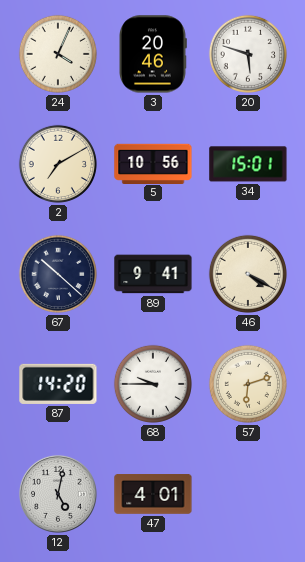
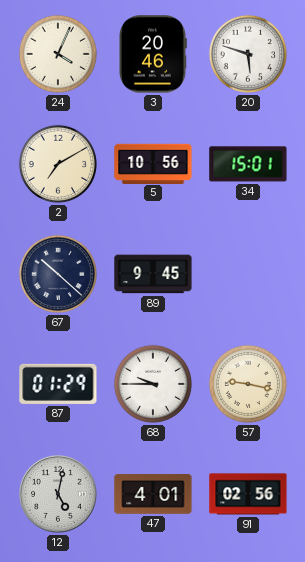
89: 9:41 -> 9:45 (153, 274)
46: 4:20 -> none (248, 274)
87: 14:20 -> 01:29 (58, 384)
57: 6:12 -> 9:17 (248, 384)
91: none -> 02:56 (248, 494)
